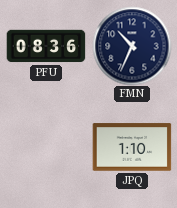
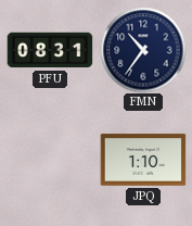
PFU: 08:36 -> 08:31 (50, 50)
FMN: 10:34 -> 10:36 (143, 50)
